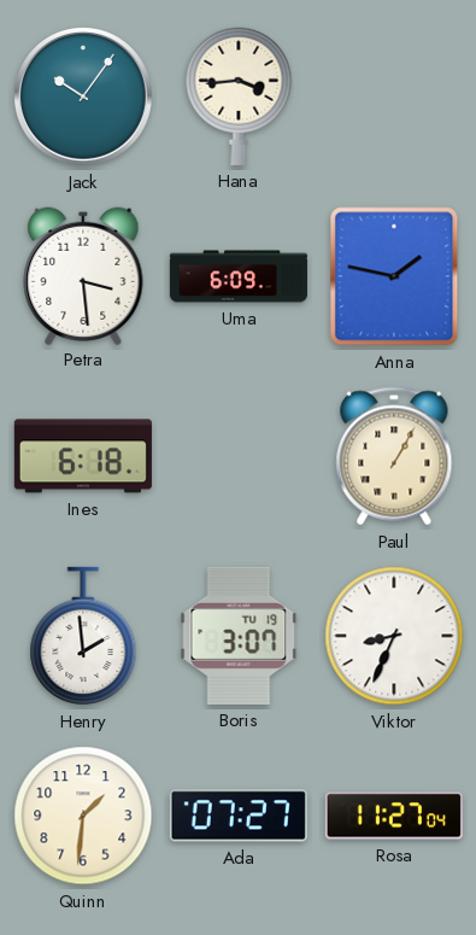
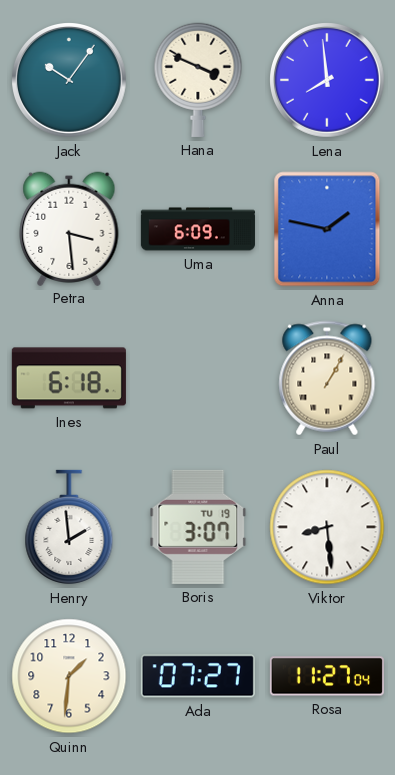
Hana: 3:44 -> 3:49 (198, 80)
Lena: none -> 7:59 (328, 81)
Viktor: 8:34 -> 8:29 (327, 527)
